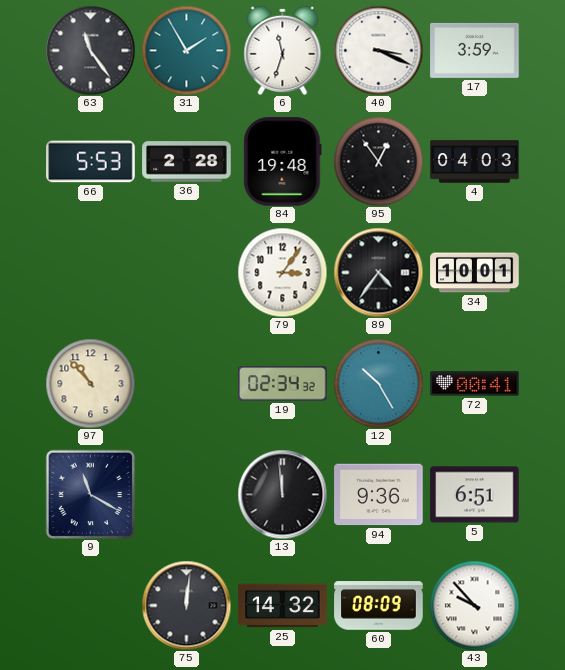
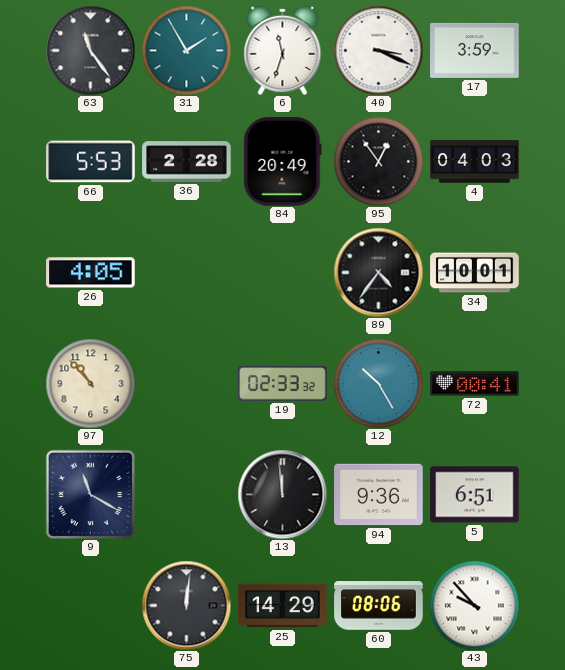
84: 19:48 -> 20:49 (283, 162)
26: none -> 4:05 (91, 273)
79: 3:06 -> none (282, 272)
19: 02:34 -> 02:33 (283, 384)
25: 14:32 -> 14:29 (283, 606)
60: 08:09 -> 08:06 (379, 606)
